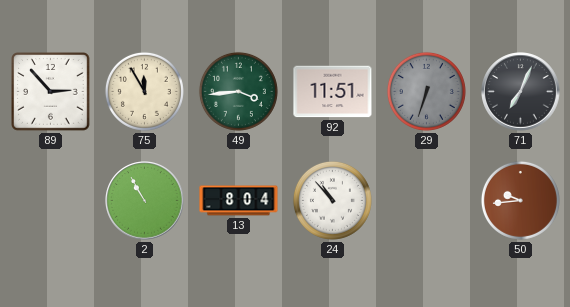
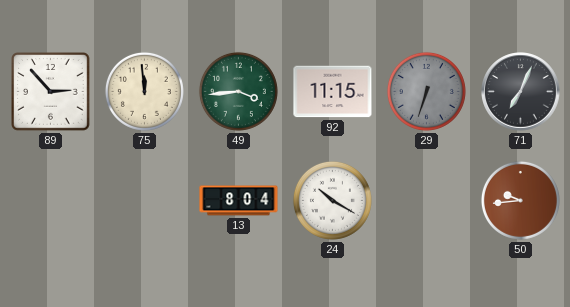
75: 11:55 -> 11:59 (144, 91)
92: 11:51 -> 11:15 (333, 92)
2: 10:55 -> none (145, 201)
24: 10:53 -> 10:20 (332, 200)
